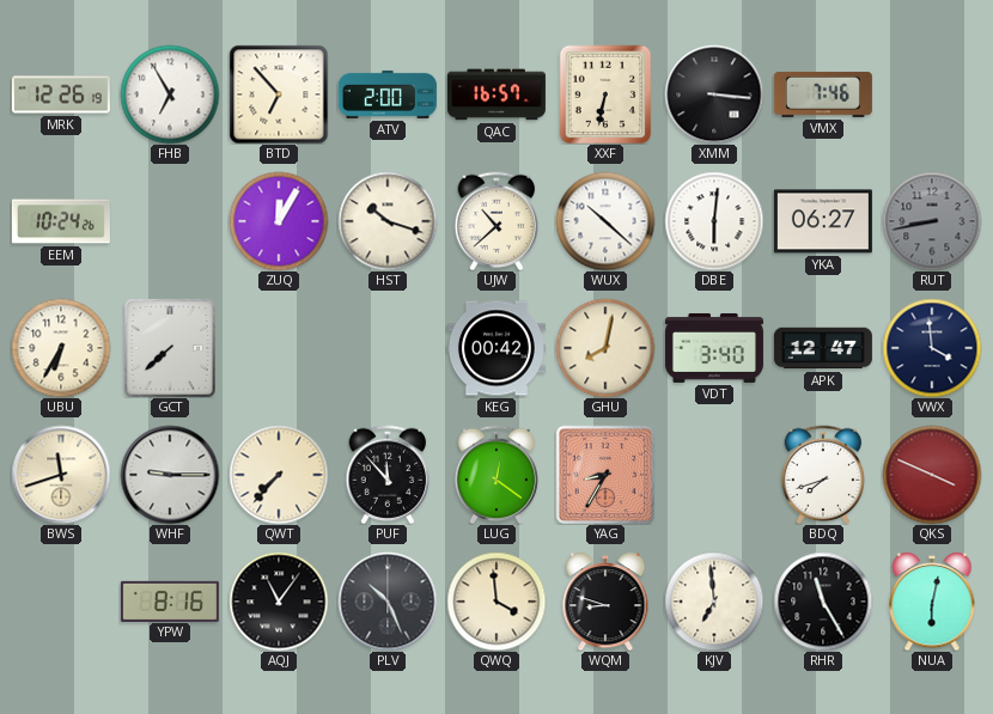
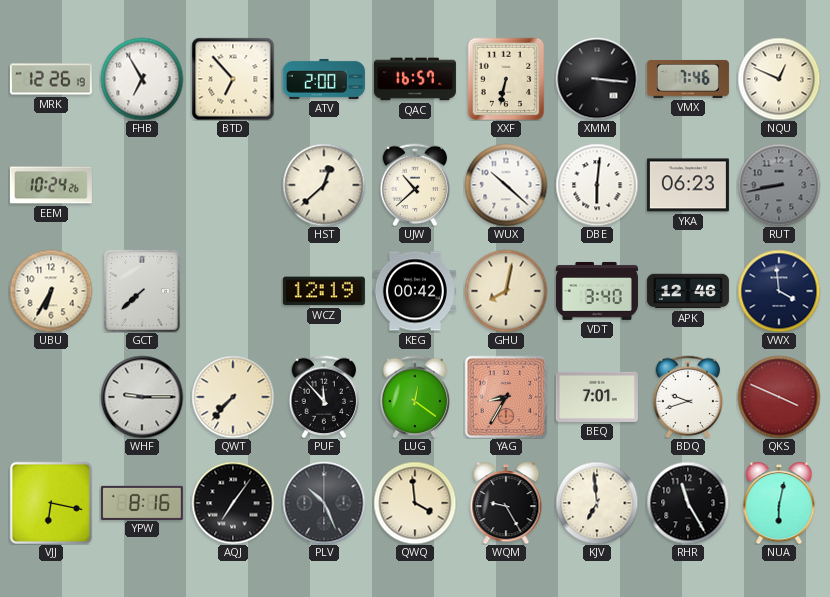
NQU: none -> 12:49 (779, 79)
ZUQ: 12:05 -> none (279, 221)
HST: 10:18 -> 12:38 (324, 185)
YKA: 06:27 -> 06:23 (688, 185)
WCZ: none -> 12:19 (324, 291)
APK: 12:47 -> 12:46 (688, 291)
BWS: 11:42 -> none (61, 475)
BEQ: none -> 7:01 (597, 397)
BDQ: 7:42 -> 9:42 (688, 397)
VJJ: none -> 6:17 (51, 503)
AQJ: 11:06 -> 7:06 (233, 503)
WQM: 8:48 -> 9:25 (506, 503)
